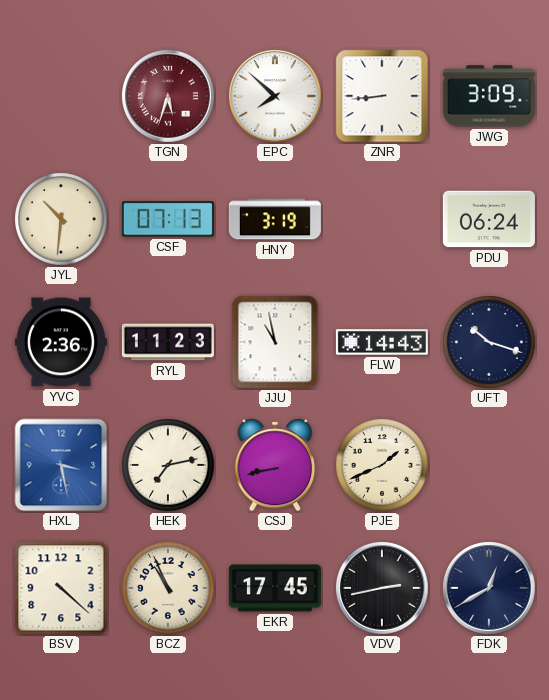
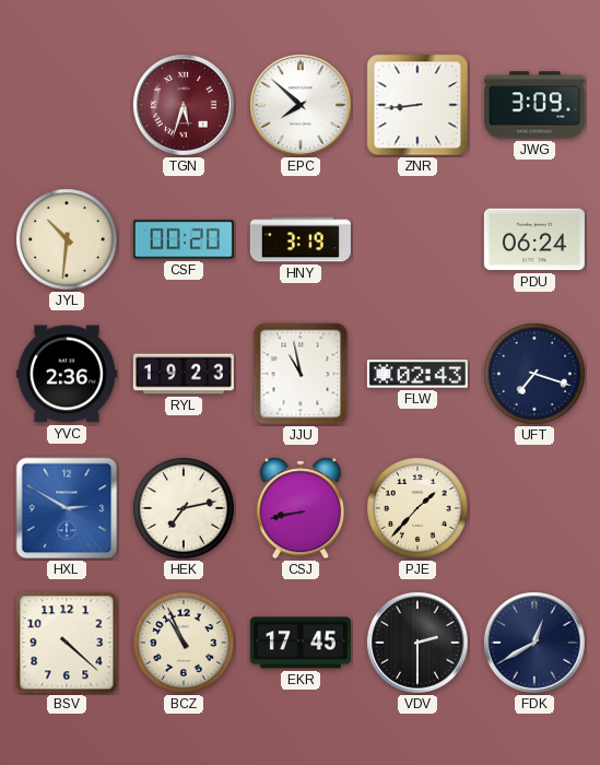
CSF: 07:13 -> 00:20 (184, 239)
RYL: 11:23 -> 19:23 (184, 374)
FLW: 14:43 -> 02:43 (417, 374)
UFT: 10:18 -> 7:18 (534, 374)
HXL: 3:28 -> 2:50 (67, 508)
PJE: 1:41 -> 1:37 (417, 508)
VDV: 2:43 -> 2:30 (419, 644)
